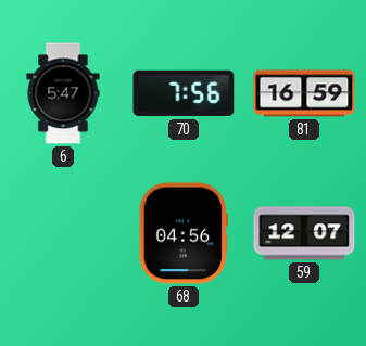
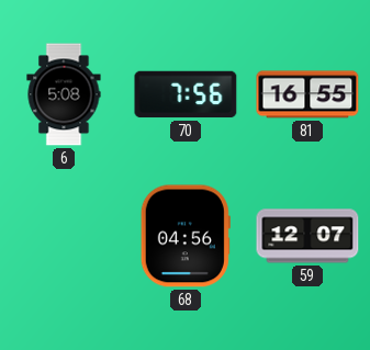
6: 5:47 -> 5:08 (64, 94)
81: 16:59 -> 16:55 (307, 94)
